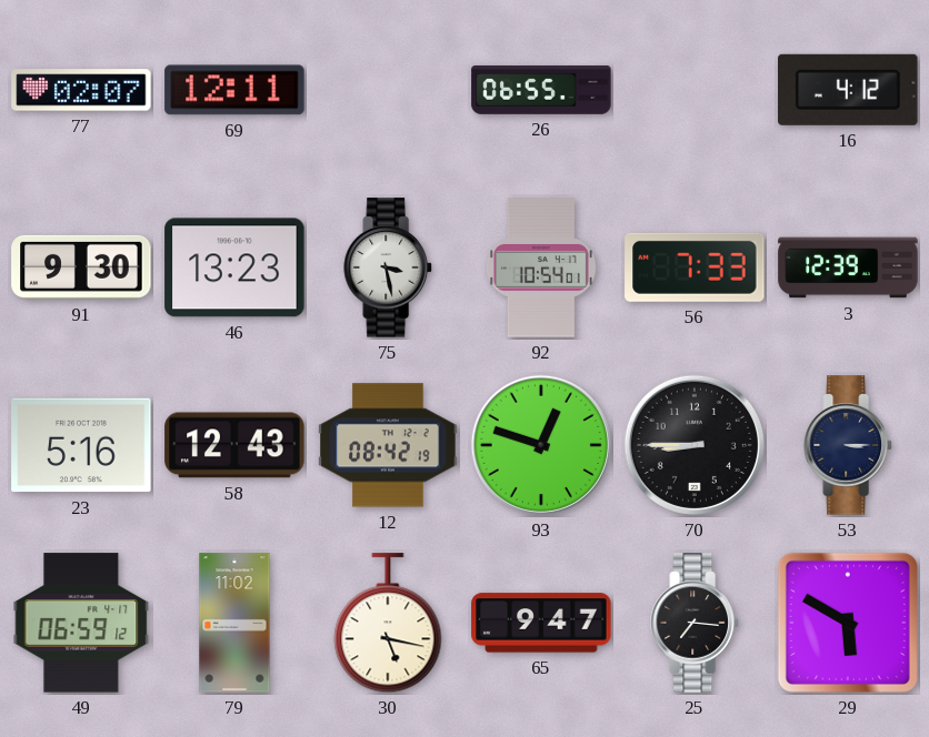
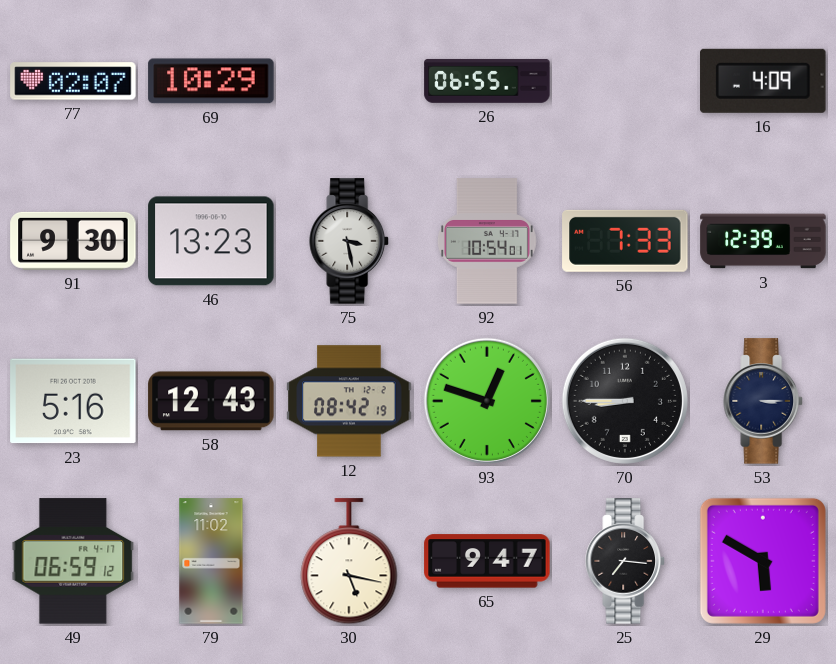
69: 12:11 -> 10:29 (211, 81)
16: 4:12 -> 4:09 (763, 81)
